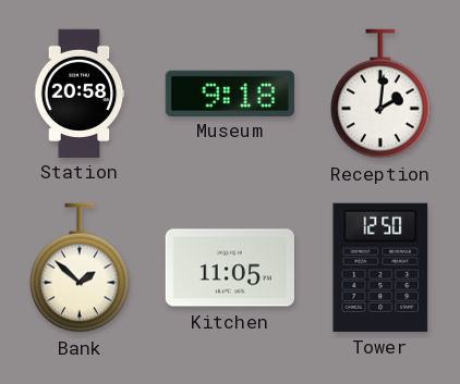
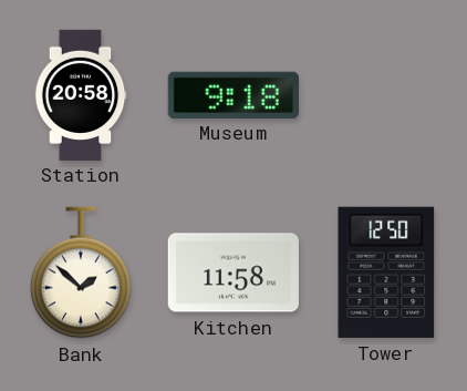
Reception: 2:01 -> none (380, 94)
Kitchen: 11:05 -> 11:58 (233, 272)
